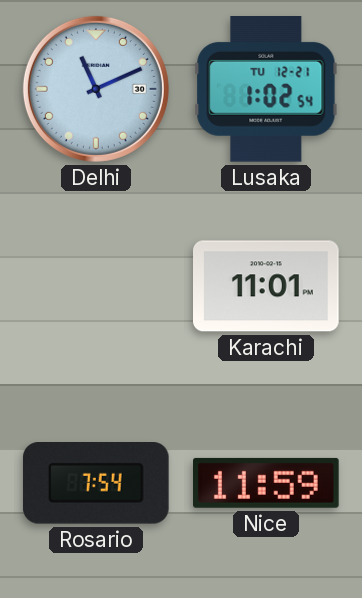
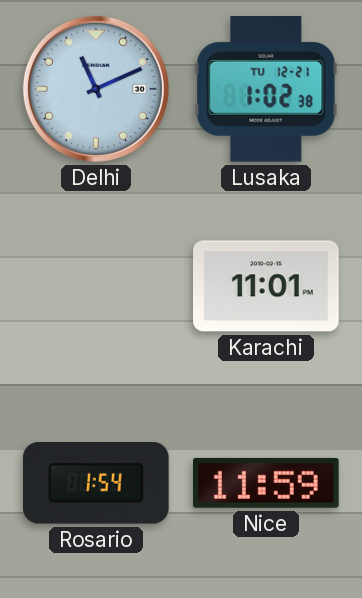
Lusaka: 1:02:54 -> 1:02:38 (266, 90)
Rosario: 7:54 -> 1:54 (96, 484)
